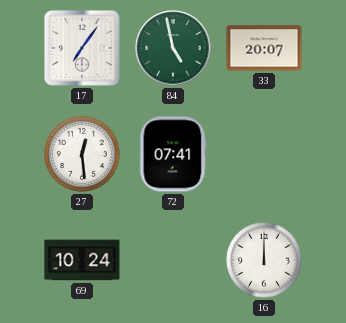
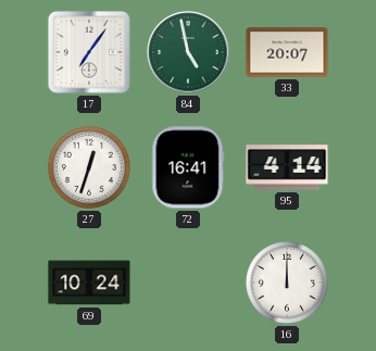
27: 12:29 -> 12:33 (90, 168)
72: 07:41 -> 16:41 (188, 167)
95: none -> 4:14 (287, 167)
